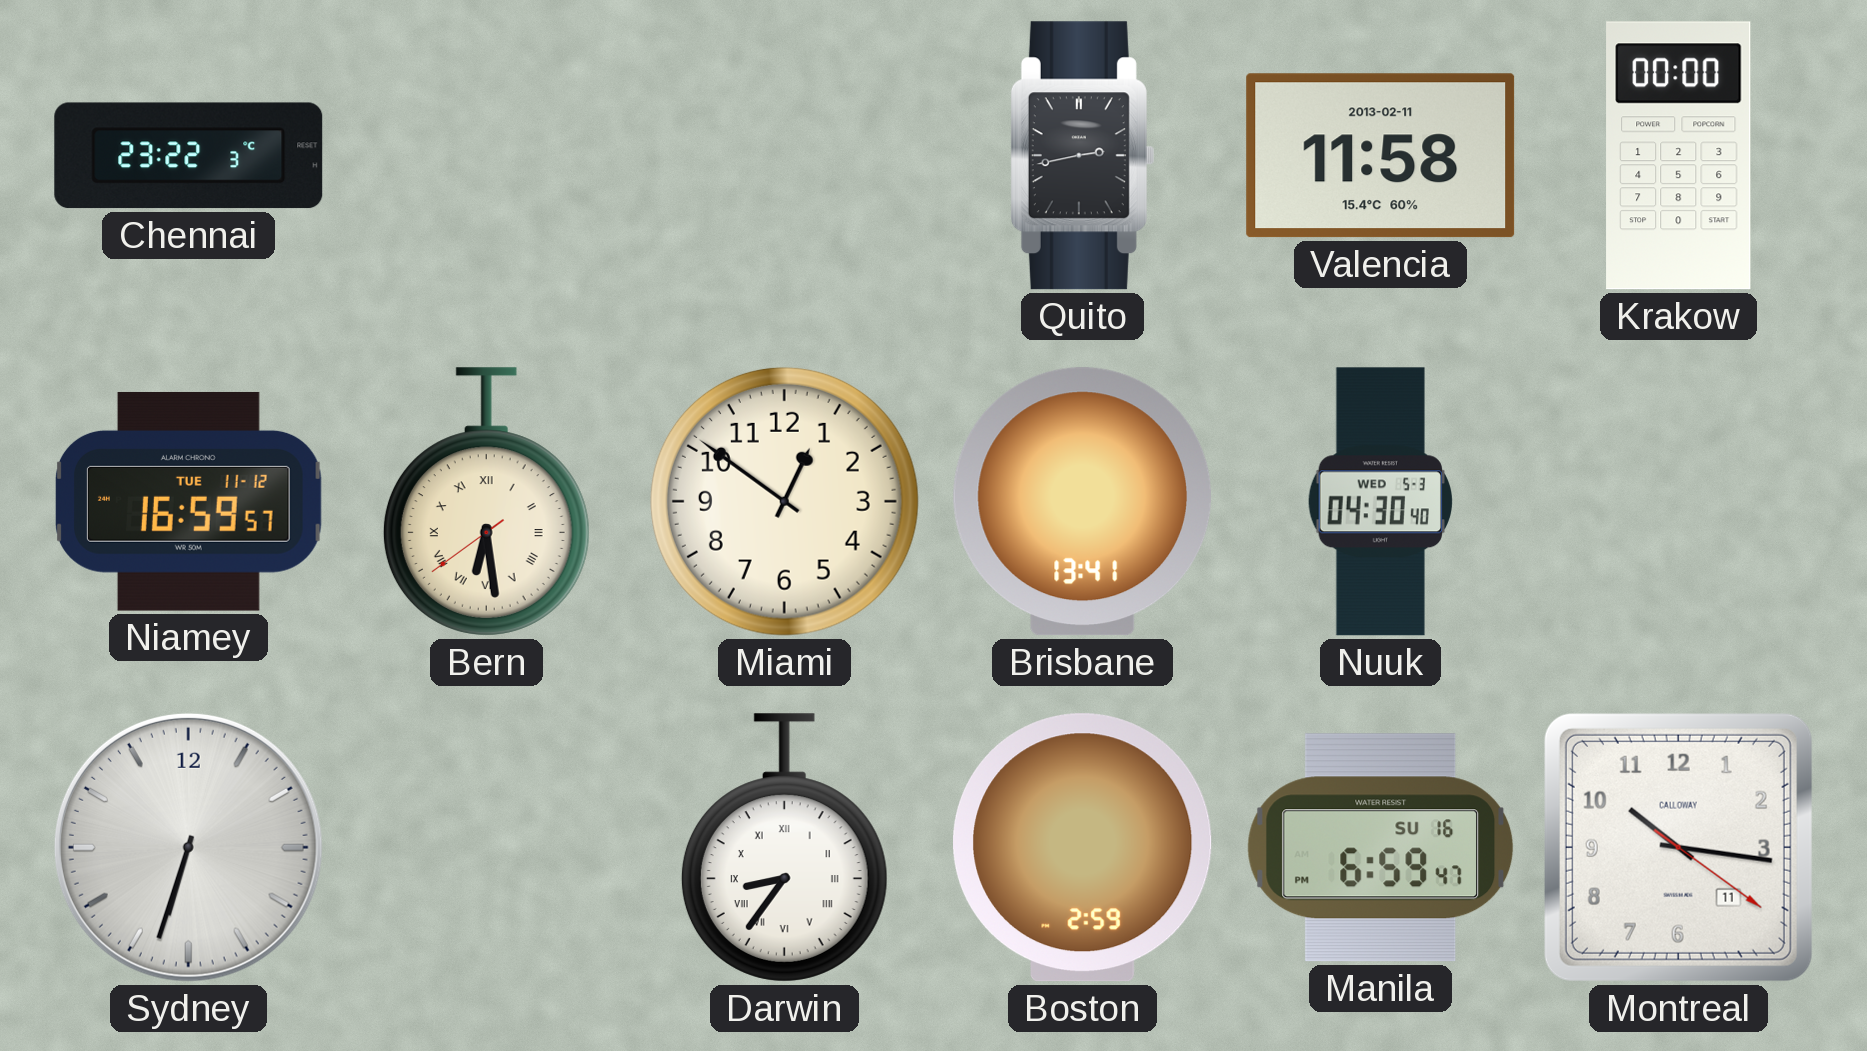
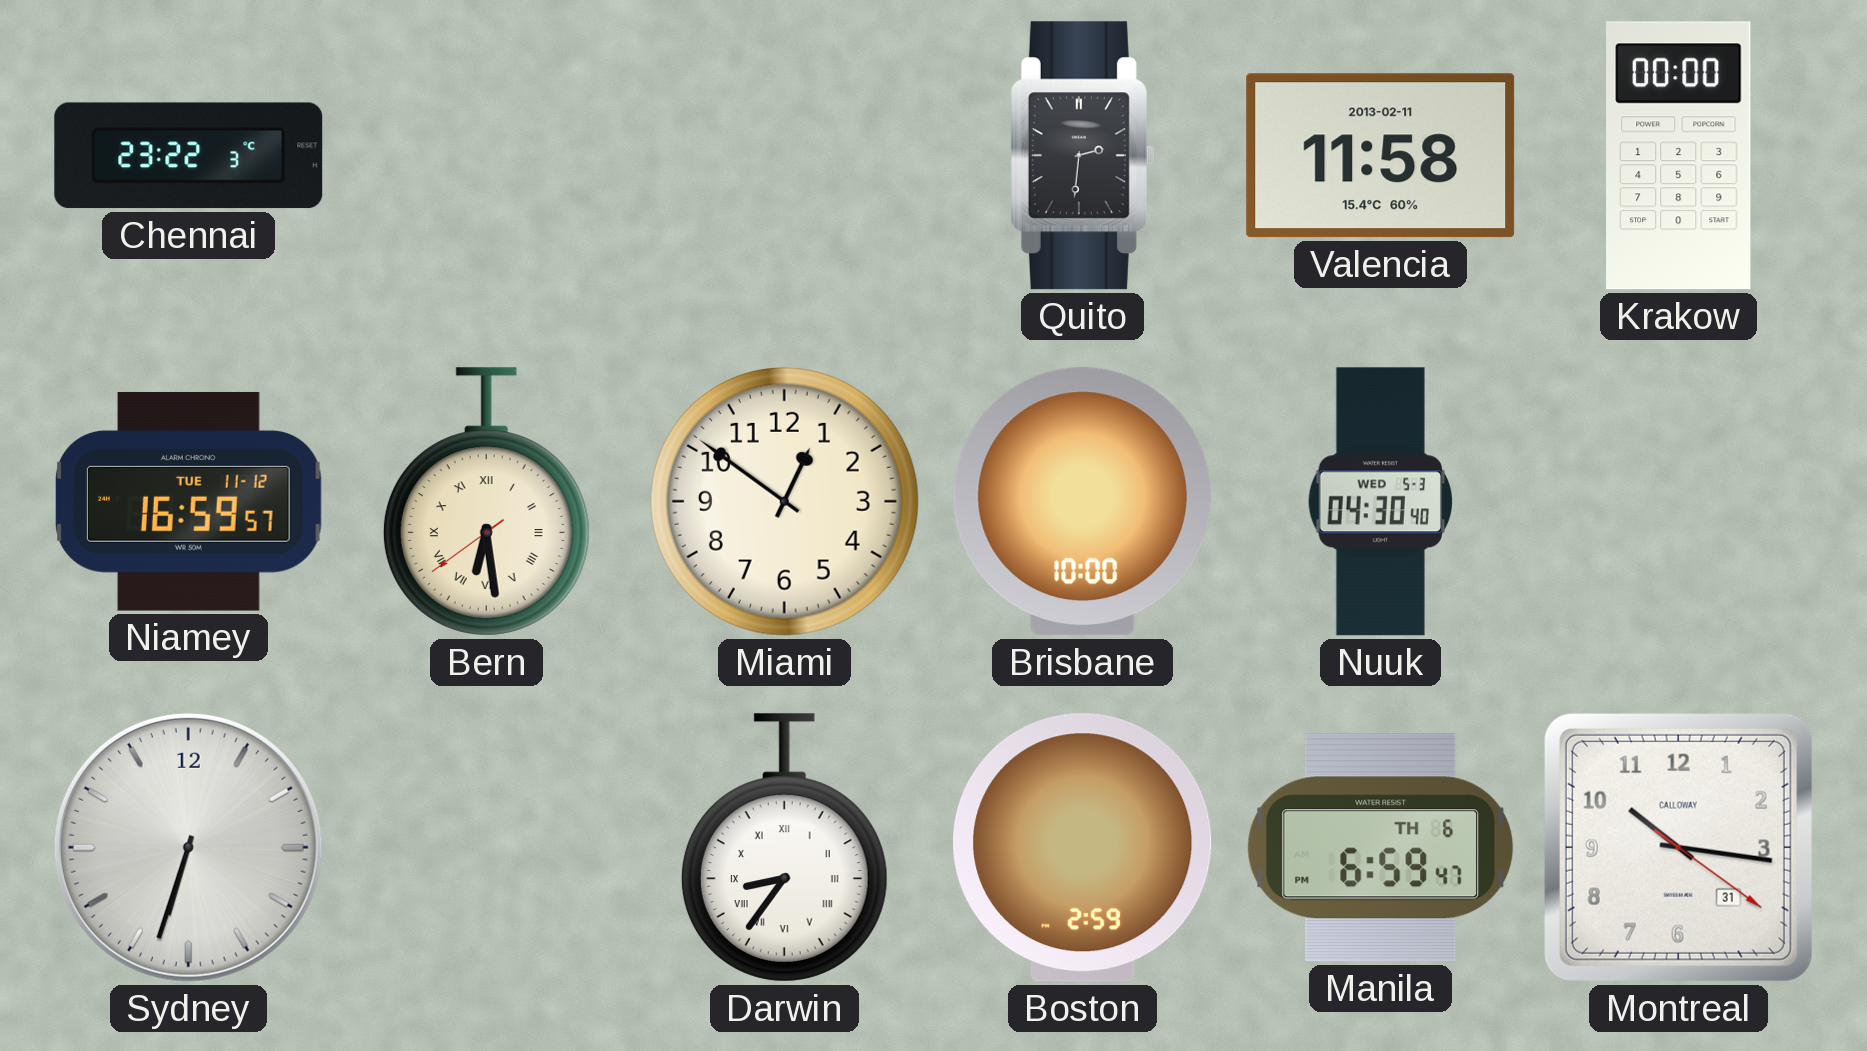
Quito: 2:43 -> 2:31 (1082, 156)
Brisbane: 13:41 -> 10:00 (1082, 502)
Manila date: SU 16 -> TH 6 (1381, 848)
Montreal date: 11 -> 31 (1678, 847)
